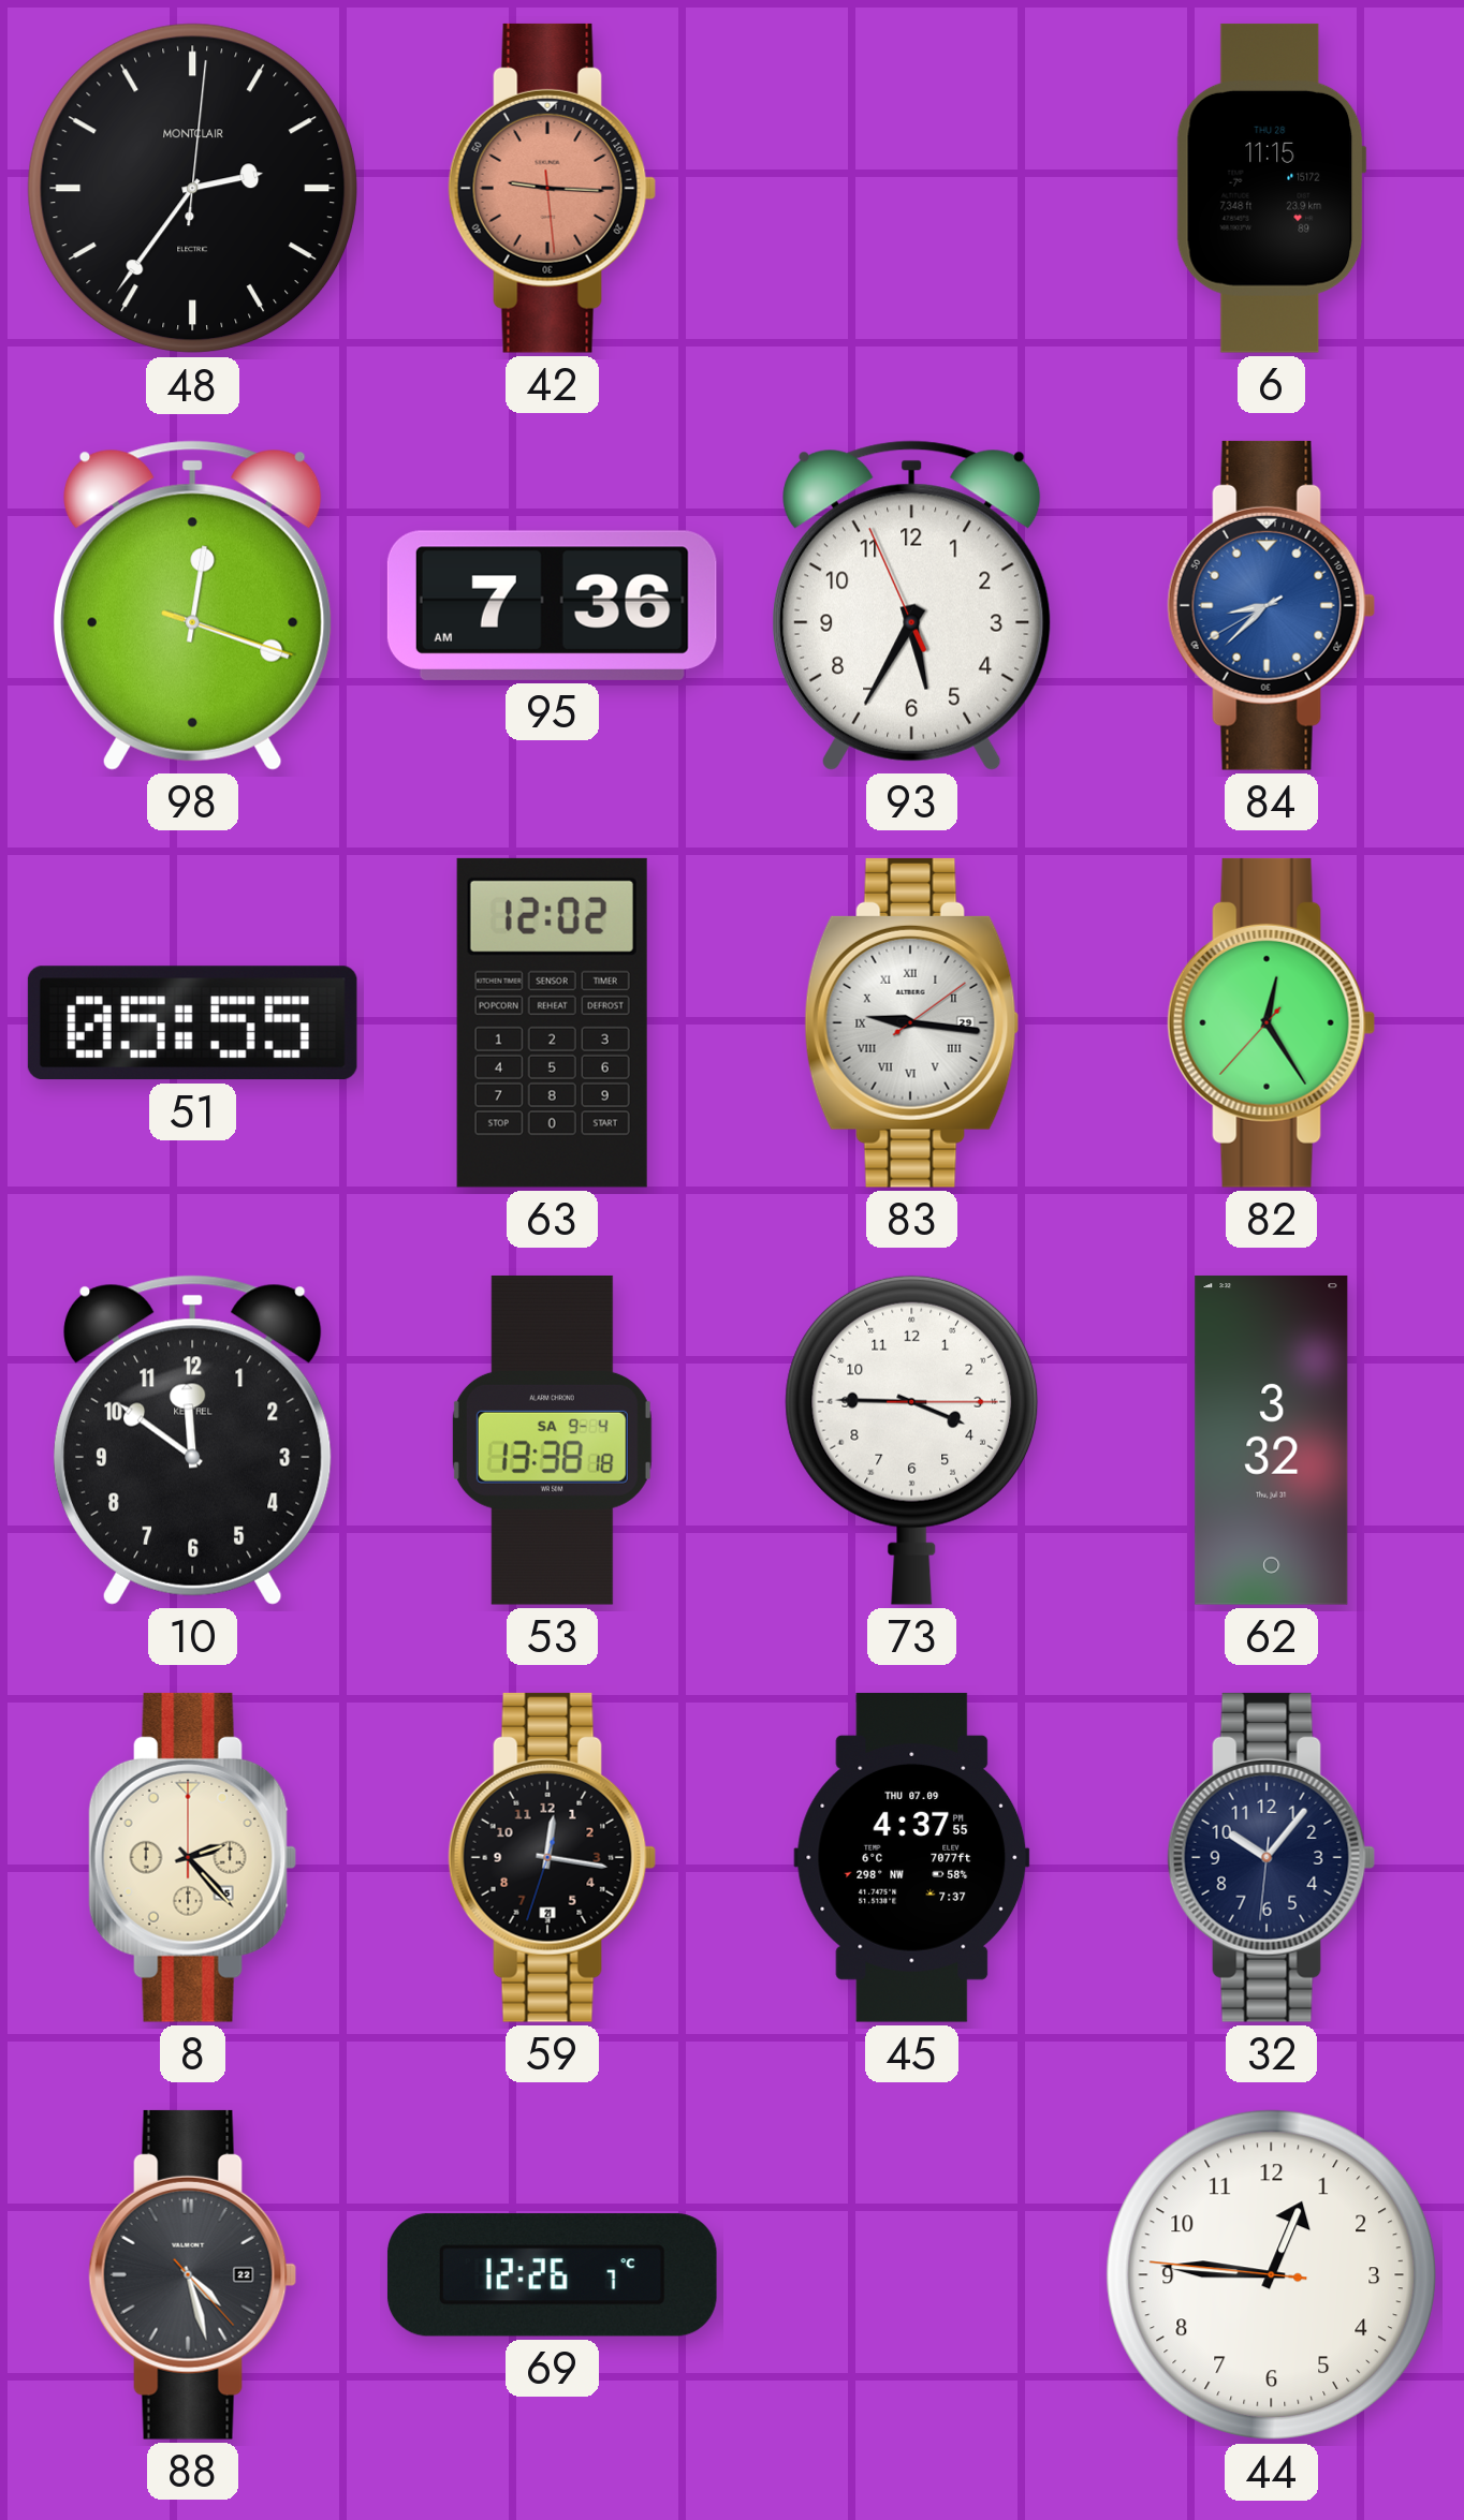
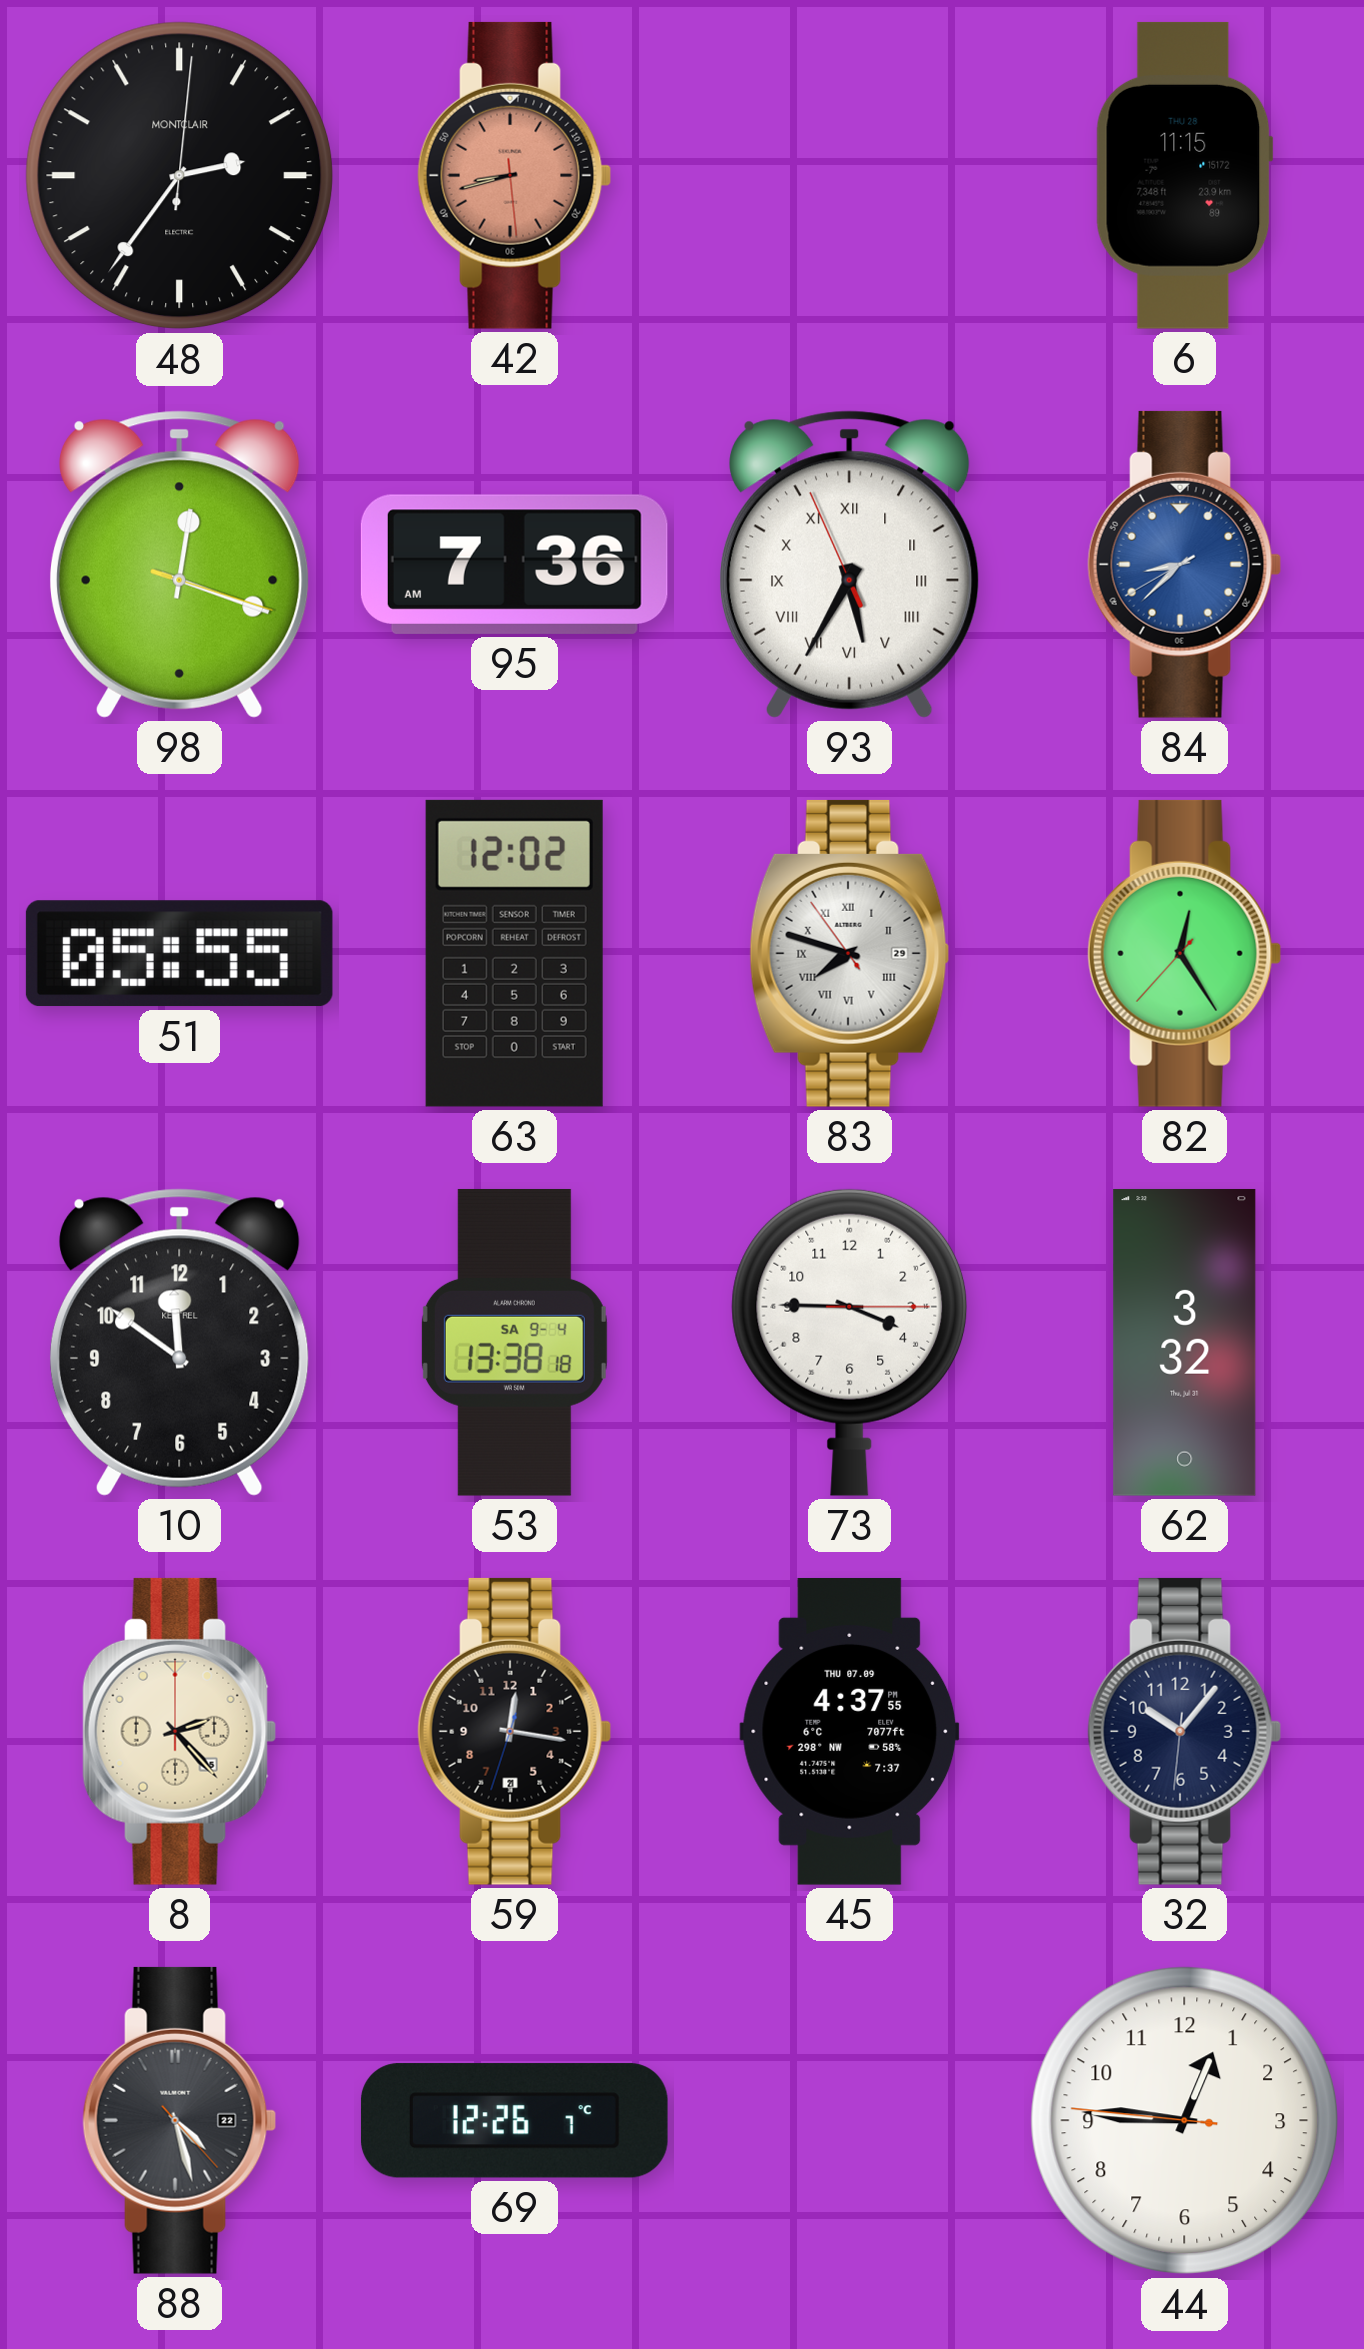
42: 9:15 -> 8:42 (515, 175)
93 numerals: Arabic -> Roman (849, 564)
83: 9:16 -> 7:47 (850, 953)
